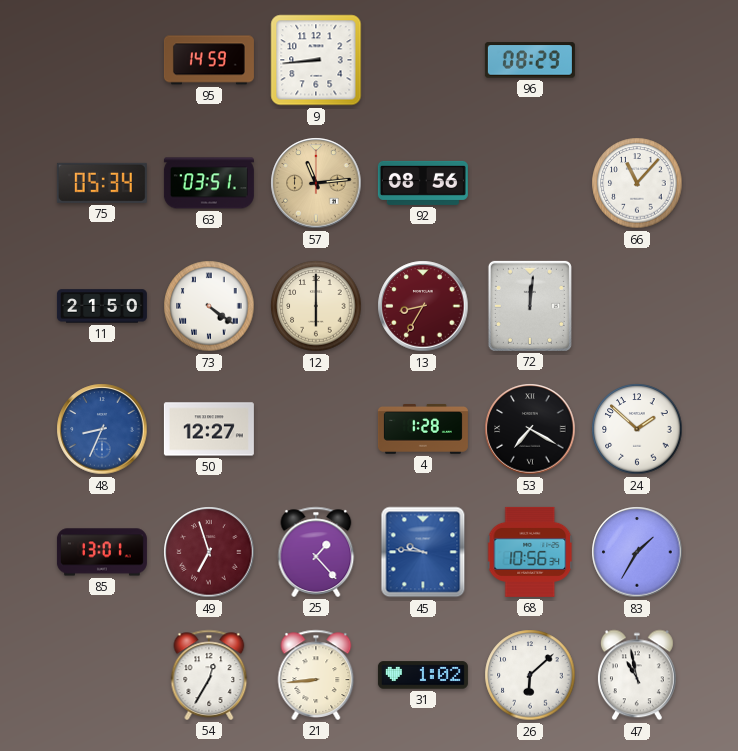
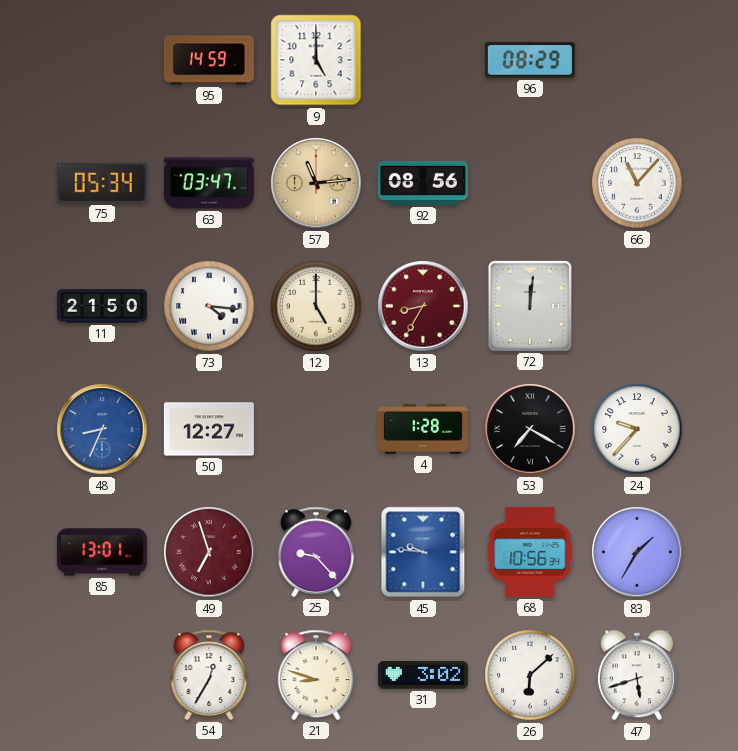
9: 8:44 -> 5:00 (316, 60)
63: 03:51 -> 03:47 (209, 183)
73: 4:21 -> 4:16 (209, 306)
12: 6:00 -> 5:00 (316, 306)
24: 1:52 -> 9:37 (637, 429)
25: 1:23 -> 9:23 (316, 552)
21: 8:44 -> 8:48 (316, 675)
31: 1:02 -> 3:02 (423, 675)
47: 10:58 -> 5:42 (637, 675)
